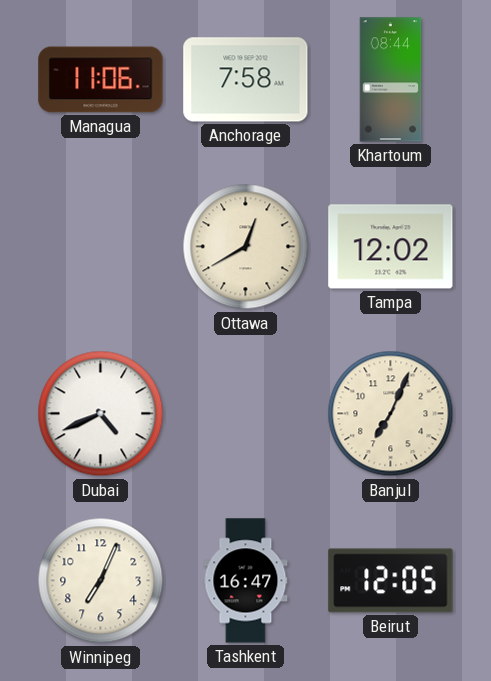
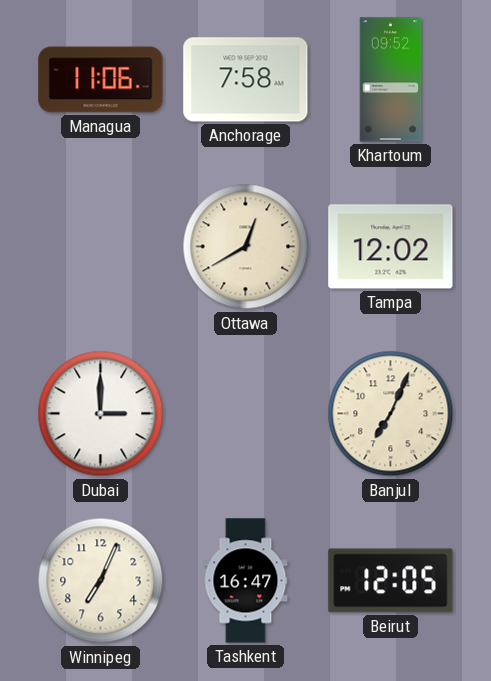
Khartoum: 08:44 -> 09:52 (391, 80)
Dubai: 4:41 -> 3:00 (101, 414)
